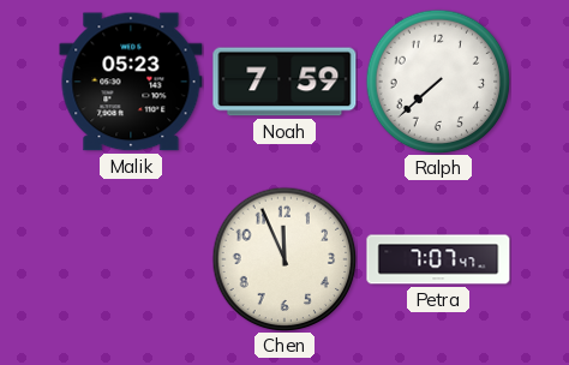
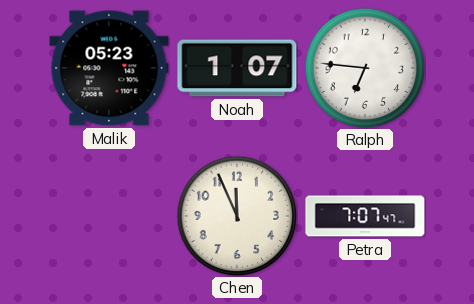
Noah: 7:59 -> 1:07 (237, 68)
Ralph: 7:38 -> 6:46 (365, 68)
